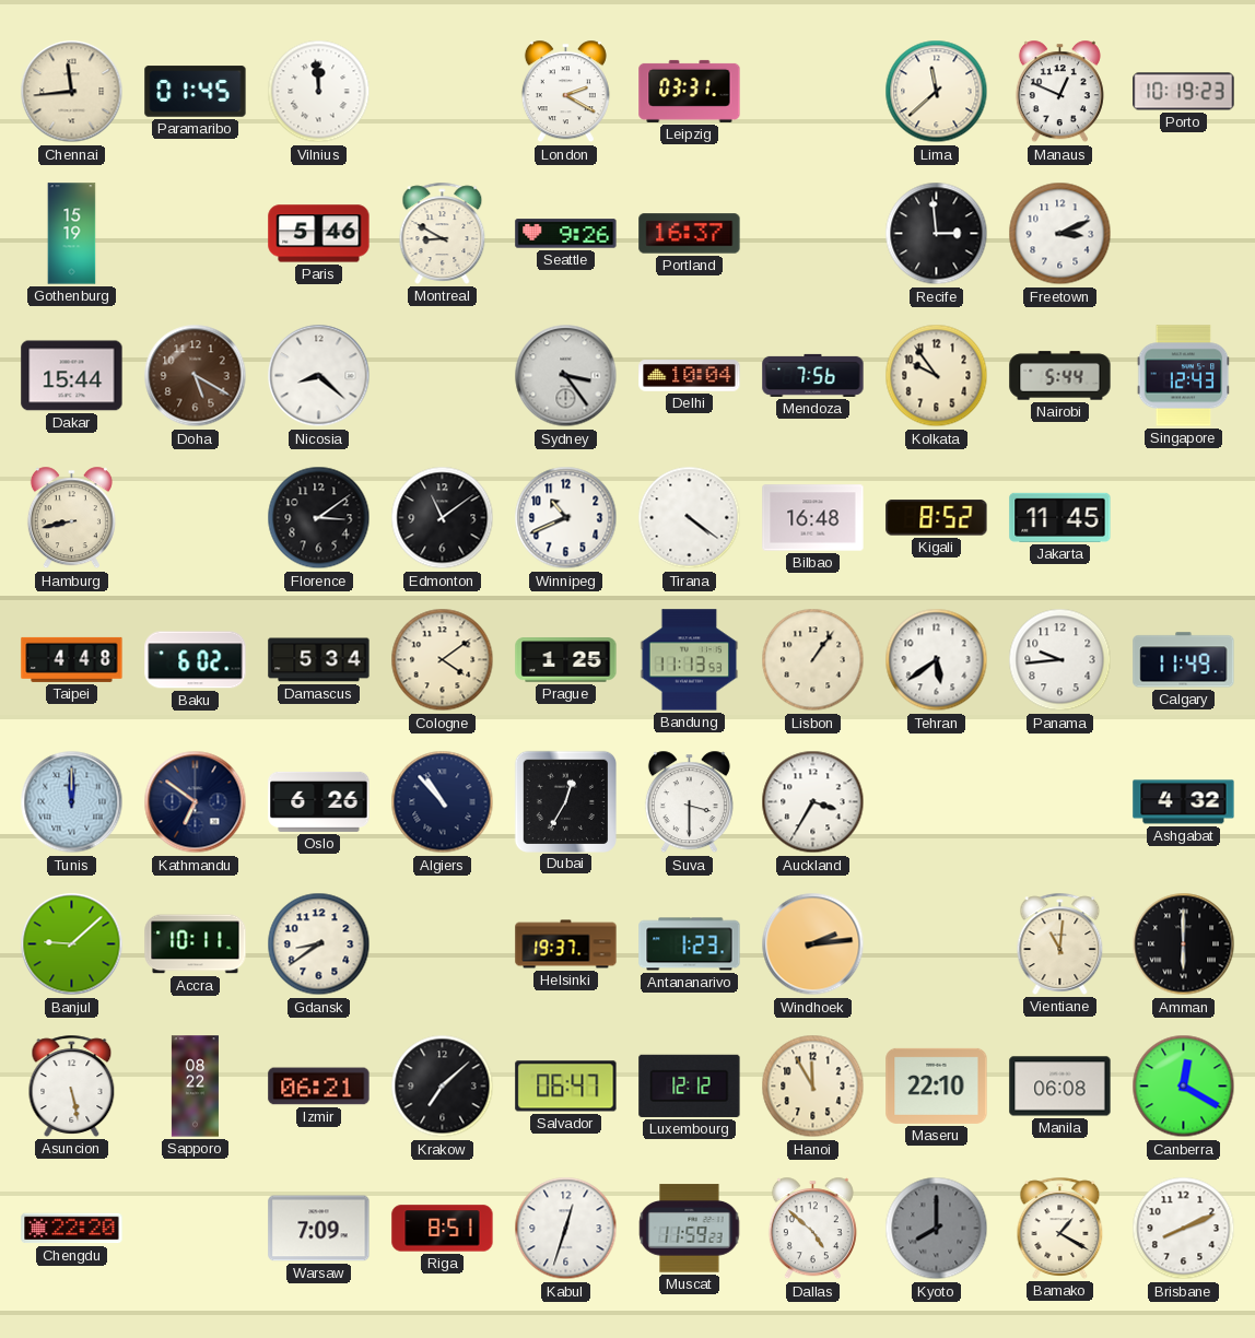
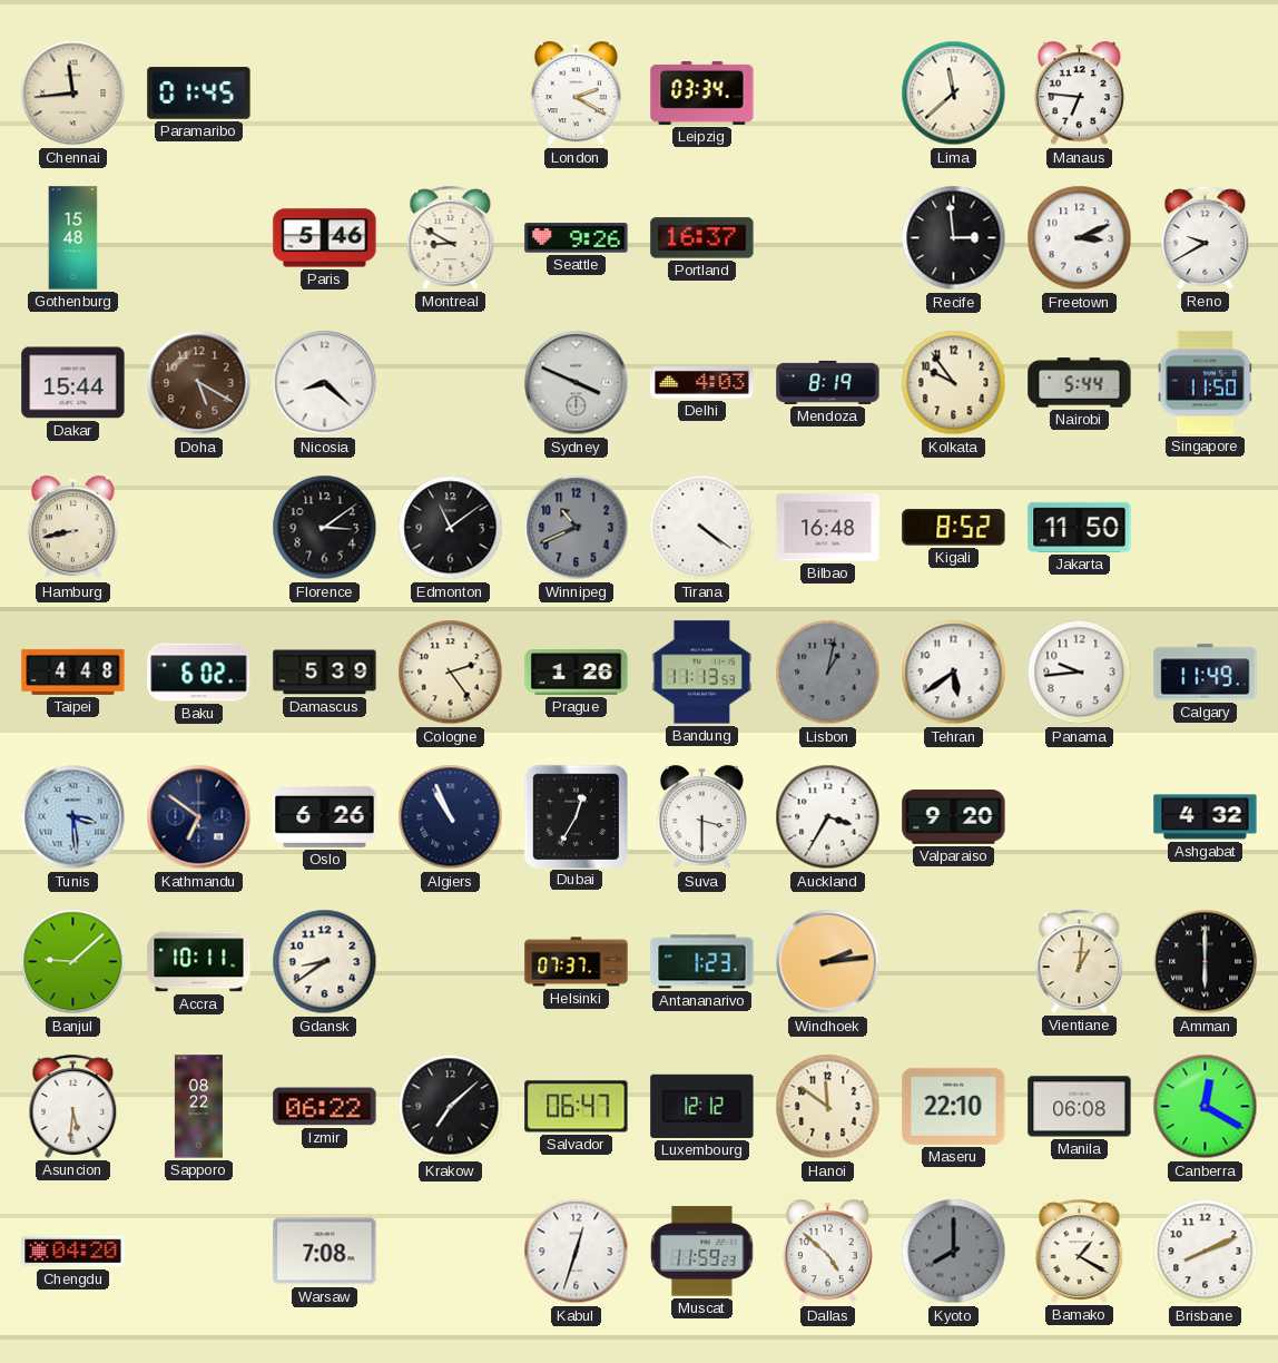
Vilnius: 11:59 -> none (319, 92)
Leipzig: 03:31 -> 03:34 (702, 92)
Manaus: 12:49 -> 6:46 (1079, 94)
Porto: 10:19 -> none (1184, 92)
Gothenburg: 15:19 -> 15:48 (73, 238)
Reno: none -> 9:40 (1206, 237)
Sydney: 3:24 -> 3:49 (577, 383)
Delhi: 10:04 -> 4:03 (702, 383)
Mendoza: 7:56 -> 8:19 (828, 382)
Singapore: 12:43 -> 11:50 (1206, 383)
Winnipeg dial: white -> grey (577, 528)
Jakarta: 11:45 -> 11:50 (1080, 527)
Damascus: 5:34 -> 5:39 (325, 673)
Cologne: 4:09 -> 2:24 (451, 673)
Prague: 1:25 -> 1:26 (577, 673)
Lisbon: 1:06 -> 1:02 (828, 673)
Lisbon dial: cream -> grey (828, 673)
Tunis: 12:00 -> 3:29 (73, 817)
Algiers: 10:53 -> 10:56 (451, 817)
Valparaiso: none -> 9:20 (954, 817)
Helsinki: 19:37 -> 07:37 (577, 962)
Vientiane: 11:01 -> 1:01 (1080, 961)
Asuncion: 5:28 -> 5:31 (73, 1106)
Izmir: 06:21 -> 06:22 (325, 1107)
Hanoi: 11:55 -> 11:51 (828, 1107)
Chengdu: 22:20 -> 04:20 (73, 1252)
Warsaw: 7:09 -> 7:08 (325, 1252)
Riga: 8:51 -> none (443, 1229)
